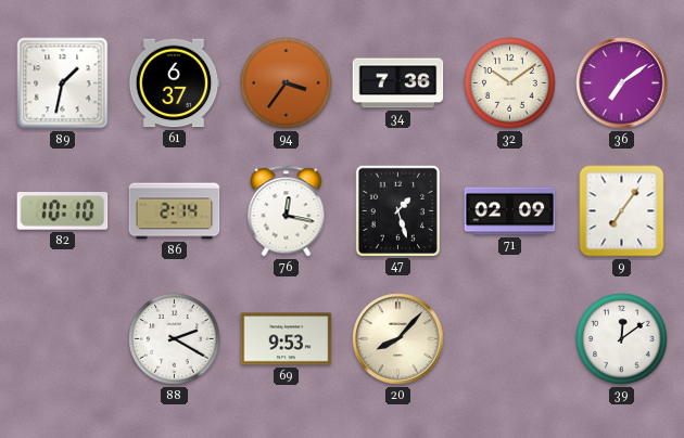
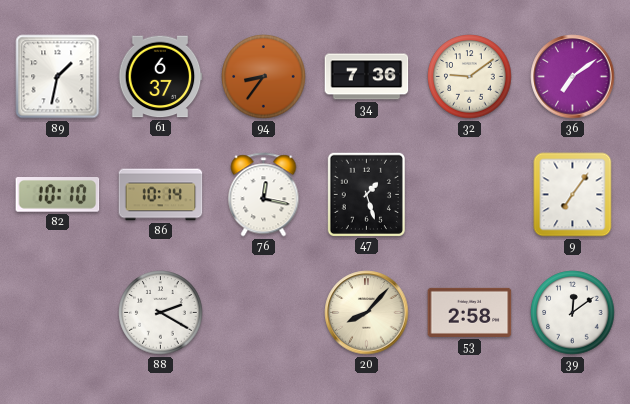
94: 3:36 -> 8:36 (264, 77)
32: 10:09 -> 9:09 (470, 77)
86: 2:14 -> 10:14 (161, 195)
71: 02:09 -> none (510, 211)
69: 9:53 -> none (287, 339)
53: none -> 2:58 (470, 312)
